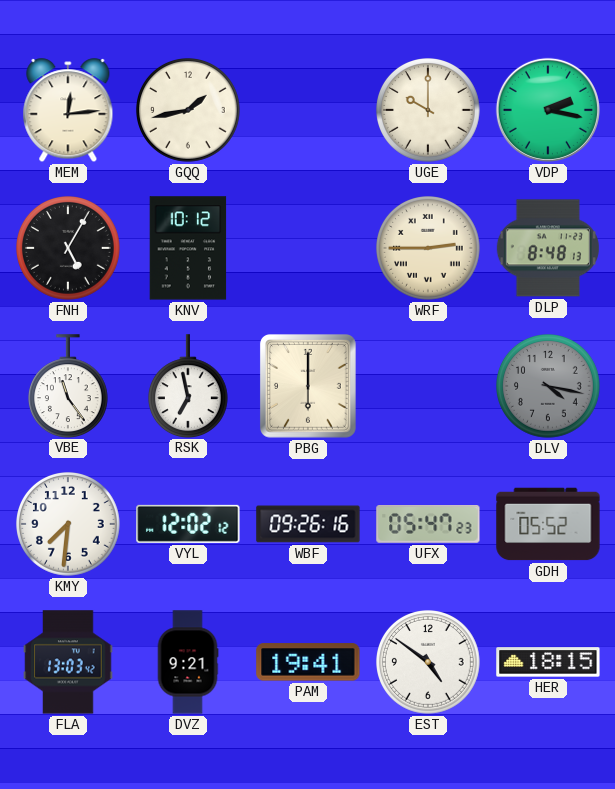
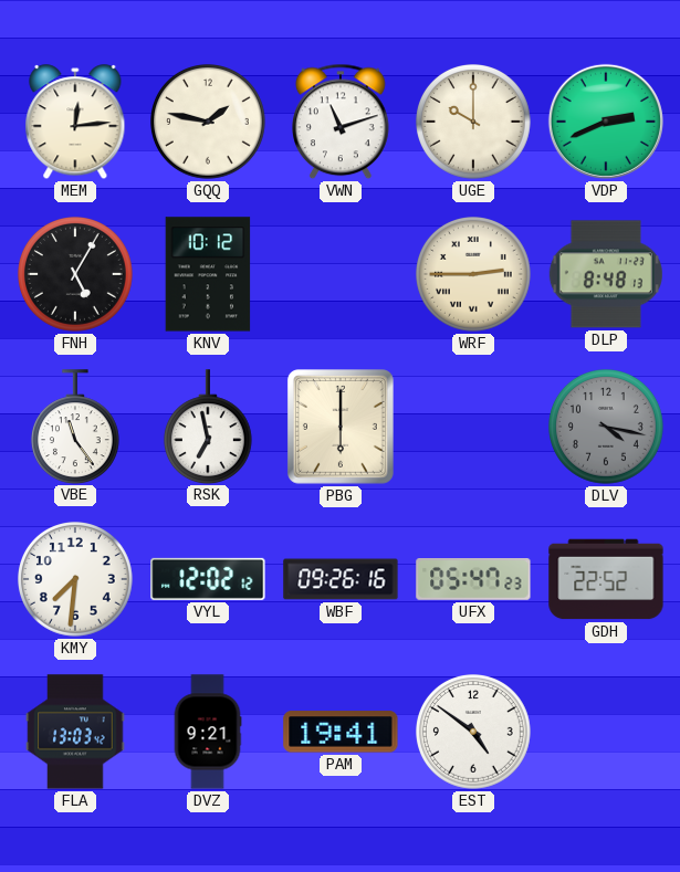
GQQ: 1:43 -> 1:47 (209, 123)
VWN: none -> 11:12 (342, 122)
VDP: 2:17 -> 2:41 (606, 122)
GDH: 05:52 -> 22:52 (606, 579)
HER: 18:15 -> none (548, 662)
